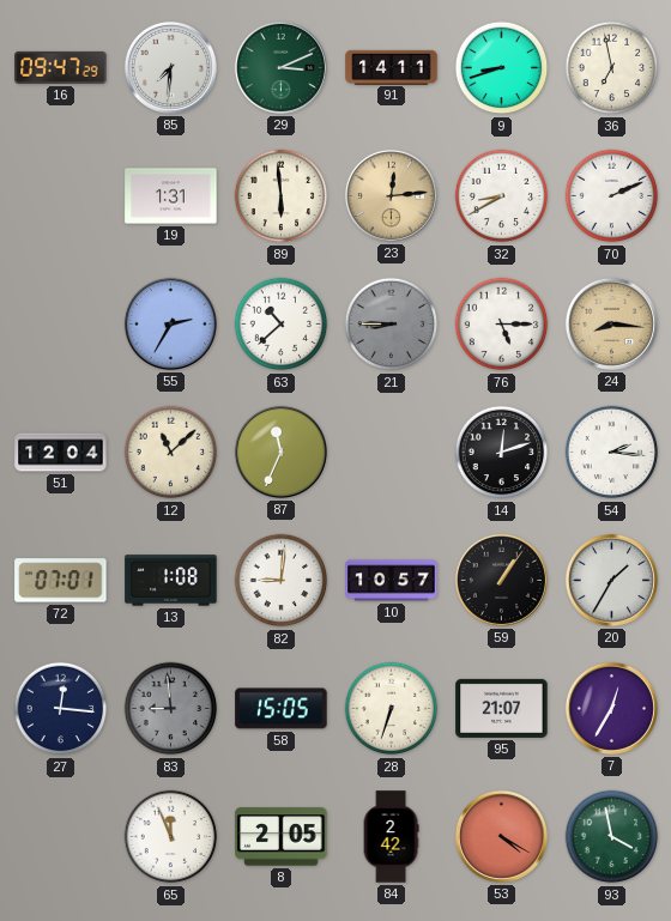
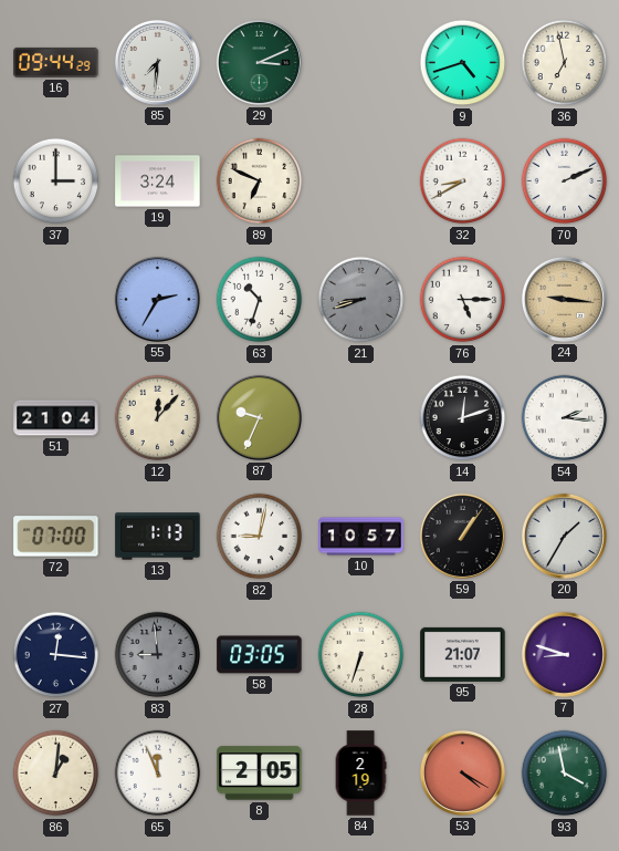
16: 09:47 -> 09:44 (56, 62)
91: 14:11 -> none (392, 67)
9: 8:42 -> 4:42 (463, 63)
37: none -> 3:00 (56, 181)
19: 1:31 -> 3:24 (158, 181)
89: 5:59 -> 6:49 (260, 181)
23: 12:14 -> none (391, 195)
63: 10:38 -> 10:33 (260, 300)
21: 8:45 -> 8:42 (361, 300)
24: 8:16 -> 9:16 (564, 299)
51: 12:04 -> 21:04 (56, 418)
12: 11:08 -> 12:07 (158, 418)
87: 11:34 -> 9:34 (259, 417)
72: 07:01 -> 07:00 (56, 537)
13: 1:08 -> 1:13 (158, 537)
82: 9:01 -> 9:02 (260, 537)
58: 15:05 -> 03:05 (260, 655)
7: 12:35 -> 8:48 (564, 654)
86: none -> 1:01 (56, 774)
84: 2:42 -> 2:19 (360, 774)
